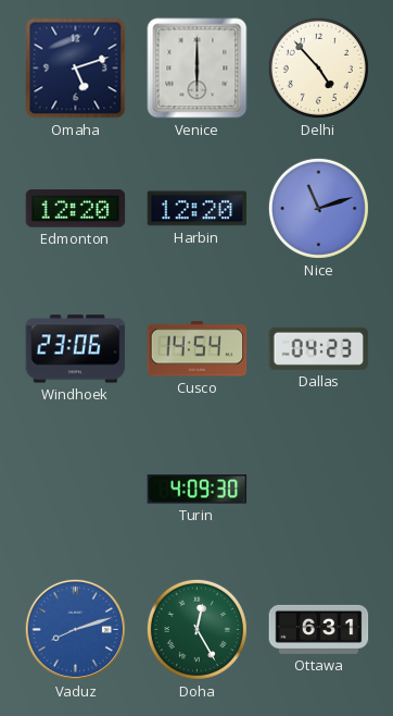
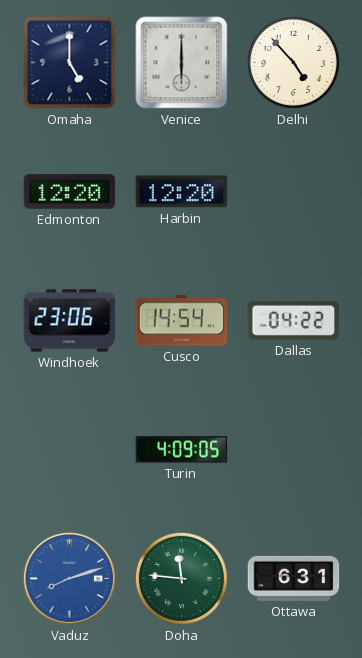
Omaha: 5:12 -> 5:00 (70, 63)
Nice: 11:12 -> none (318, 208)
Dallas: 04:23 -> 04:22 (294, 320)
Turin: 4:09:30 -> 4:09:05 (182, 450)
Doha: 12:25 -> 11:46 (181, 578)
